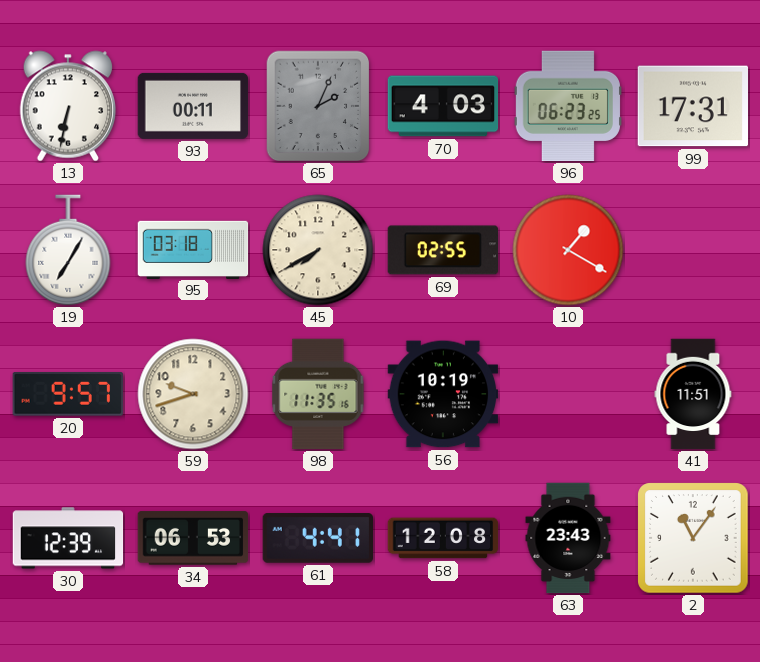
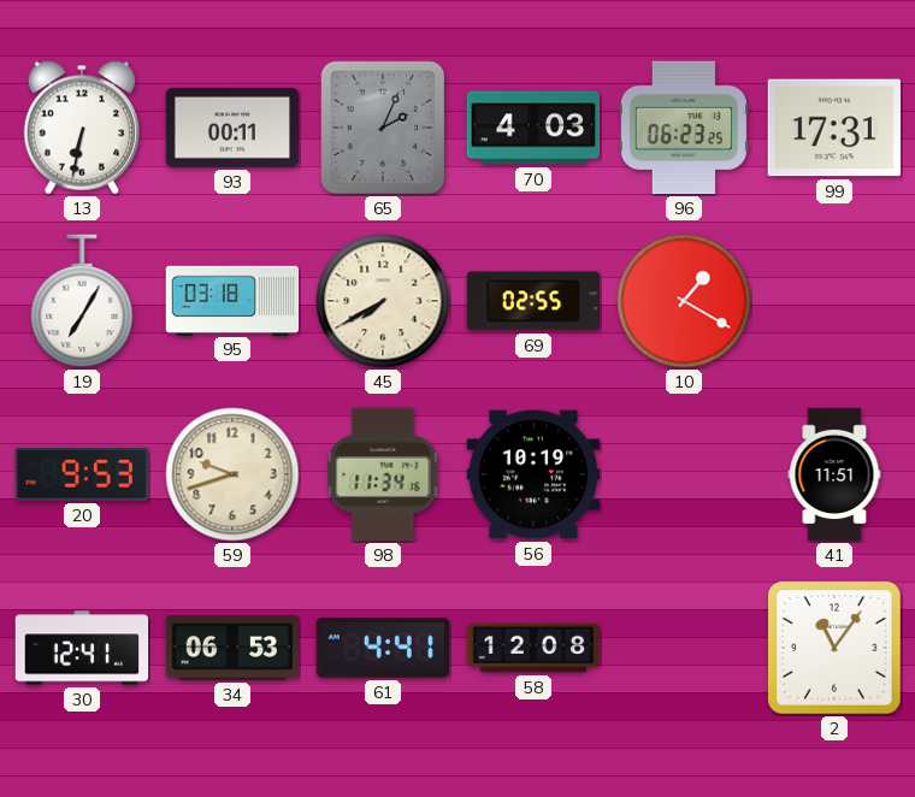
20: 9:57 -> 9:53 (82, 476)
98: 11:35 -> 11:34 (383, 474)
30: 12:39 -> 12:41 (82, 648)
63: 23:43 -> none (568, 538)
